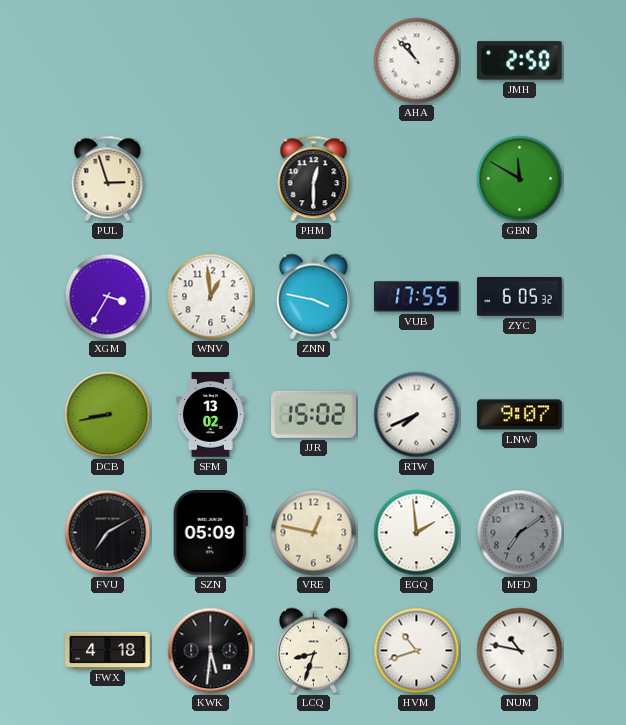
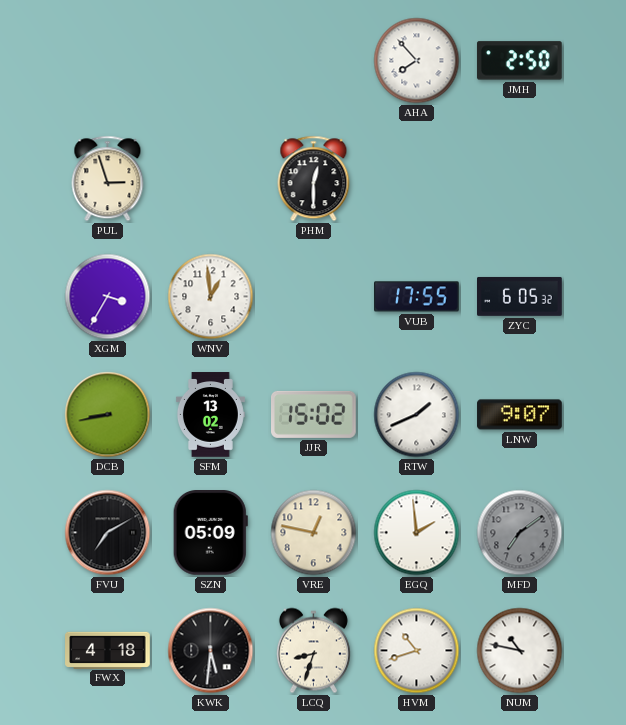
AHA: 10:53 -> 7:53 (417, 61)
GBN: 11:50 -> none (520, 179)
ZNN: 3:47 -> none (313, 297)
RTW: 7:41 -> 1:41 (417, 415)
